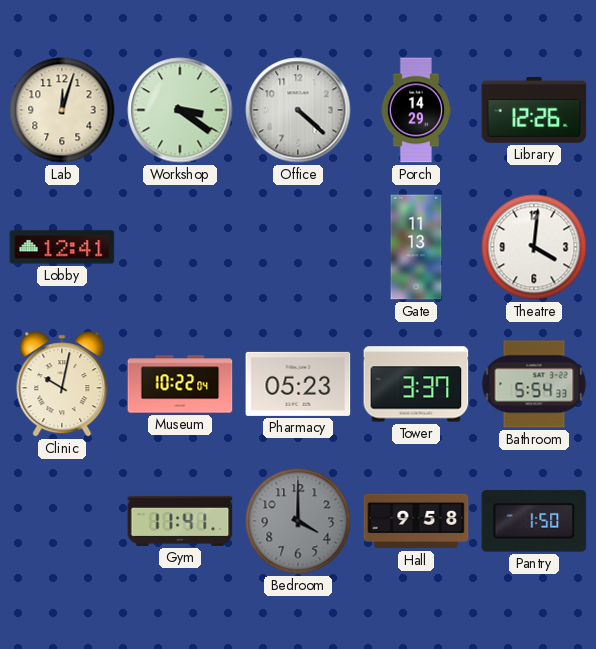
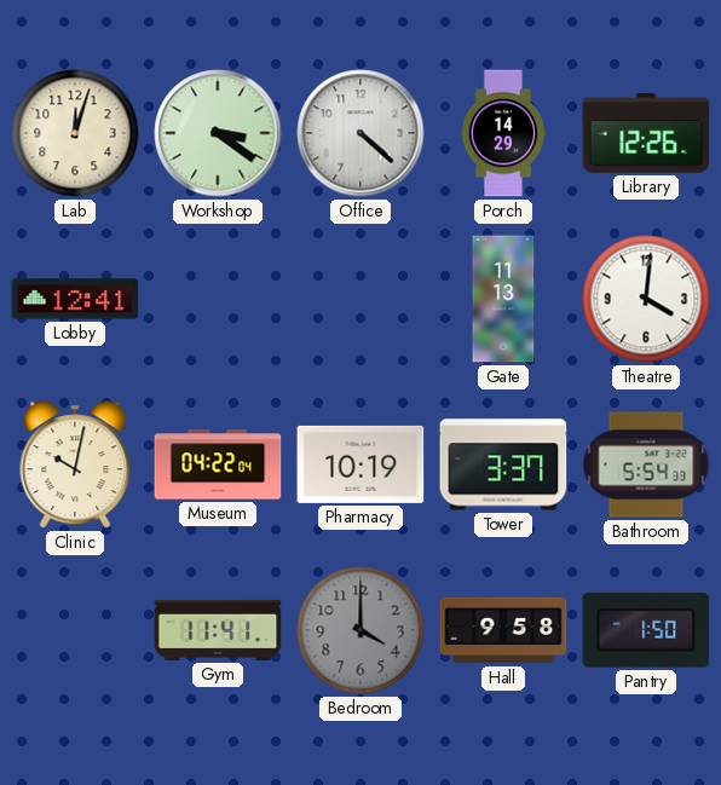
Museum: 10:22 -> 04:22 (218, 464)
Pharmacy: 05:23 -> 10:19 (360, 464)
